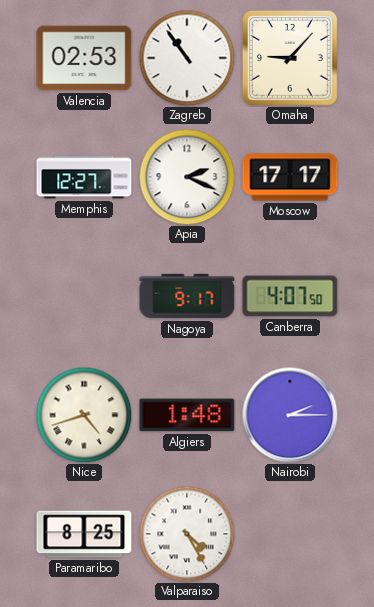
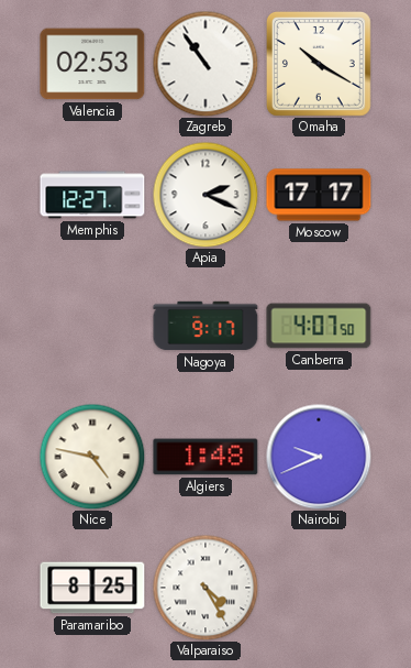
Omaha: 9:07 -> 10:20 (319, 64)
Nice: 4:42 -> 4:47 (92, 457)
Nairobi: 2:15 -> 9:41 (319, 457)
